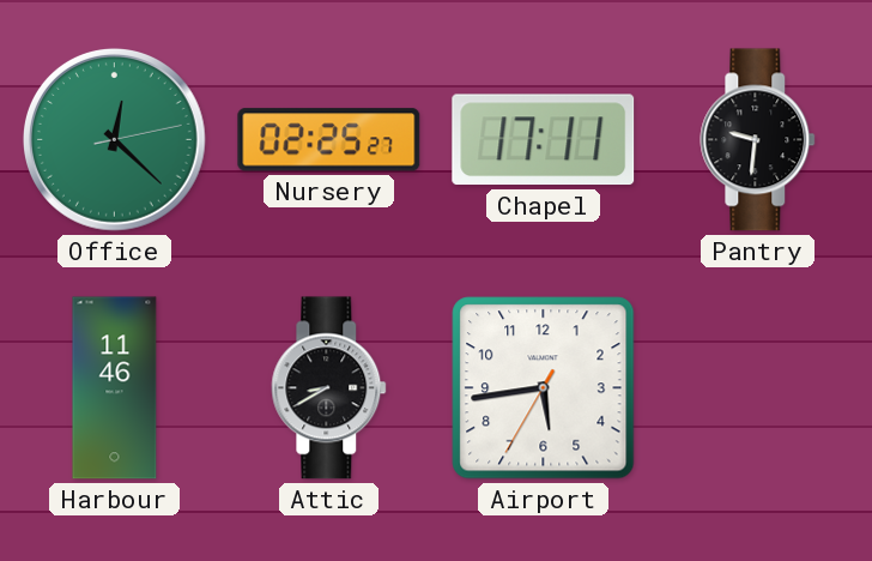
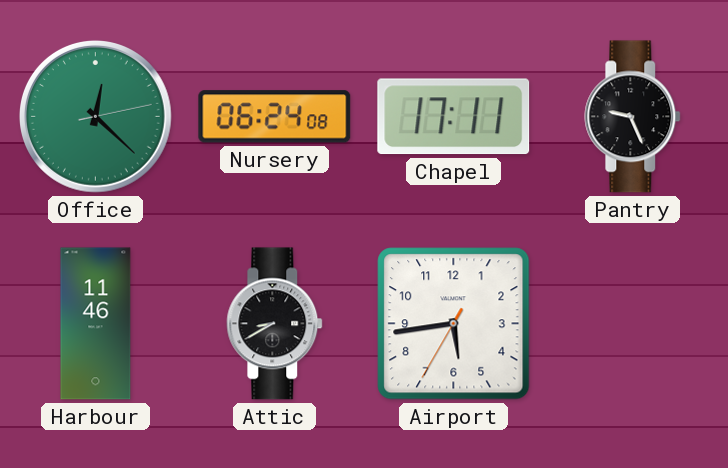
Nursery: 02:25 -> 06:24 (275, 117)
Pantry: 9:31 -> 9:26 (633, 117)
